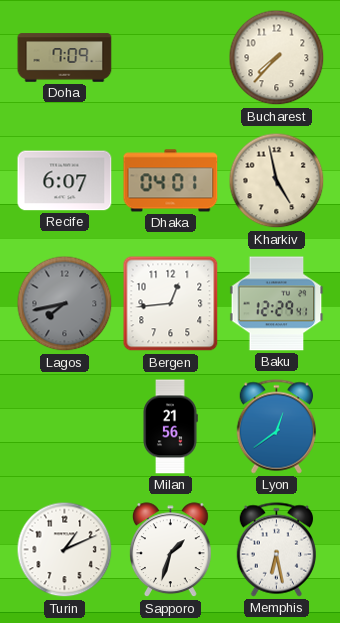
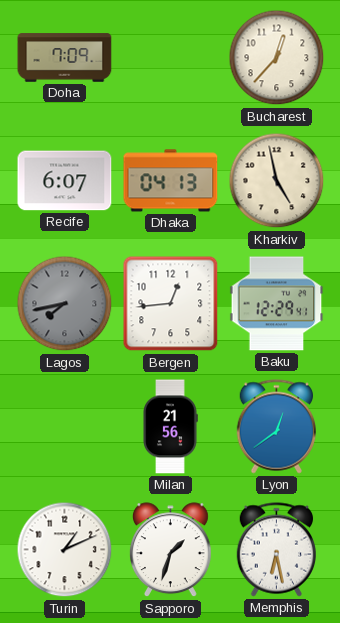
Bucharest: 7:37 -> 12:37 (277, 58)
Dhaka: 04:01 -> 04:13 (171, 181)
